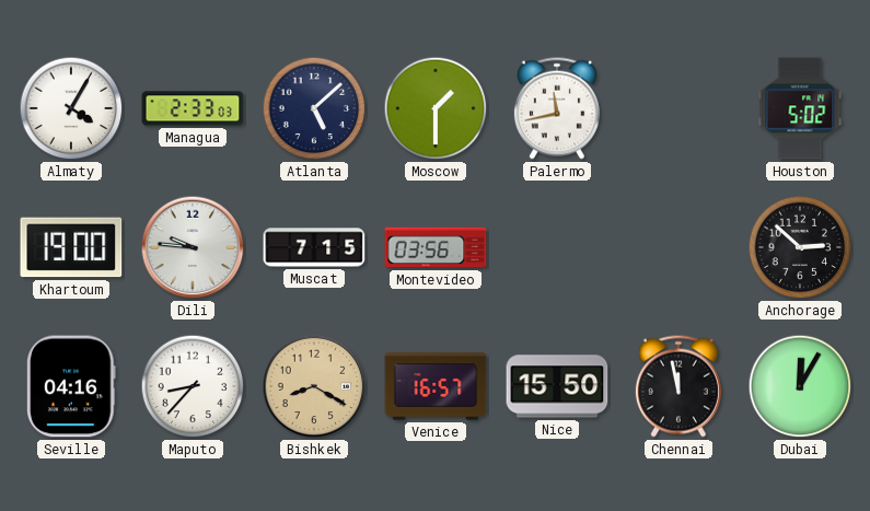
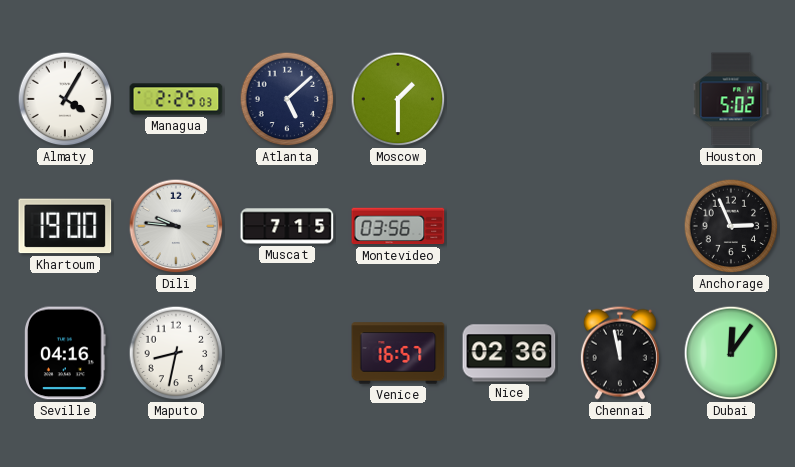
Managua: 2:33 -> 2:25 (176, 99)
Palermo: 11:43 -> none (557, 108)
Anchorage: 2:52 -> 2:56 (731, 226)
Maputo: 8:37 -> 8:32 (176, 353)
Bishkek: 8:20 -> none (314, 386)
Nice: 15:50 -> 02:36 (509, 353)
Dubai: 12:05 -> 12:06 (731, 353)
